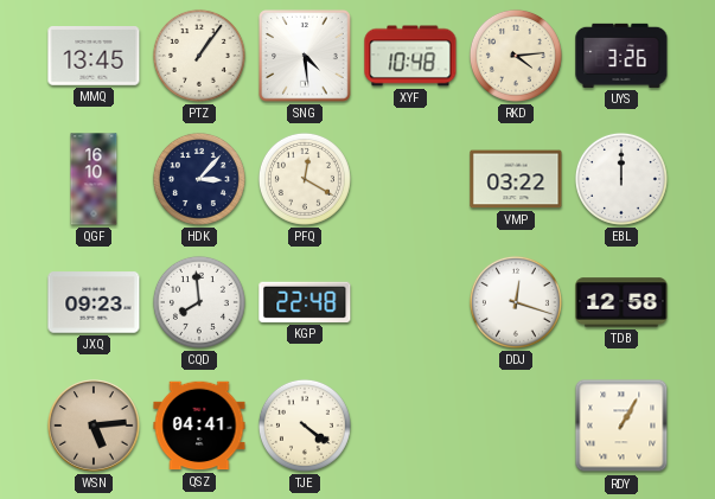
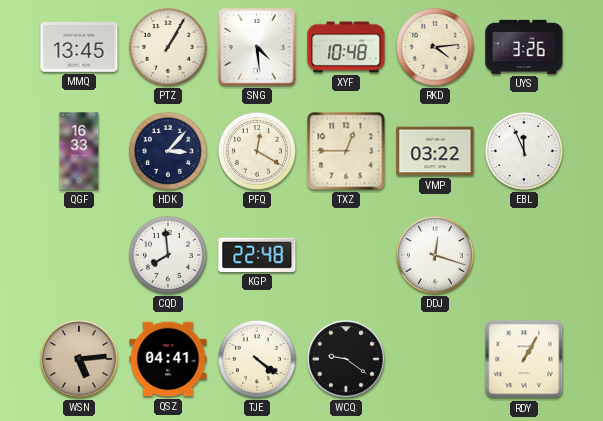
PTZ: 1:06 -> 1:05 (168, 47)
QGF: 16:10 -> 16:33 (79, 151)
TXZ: none -> 12:45 (346, 151)
EBL: 12:00 -> 11:56 (524, 151)
JXQ: 09:23 -> none (94, 302)
TDB: 12:58 -> none (621, 302)
WCQ: none -> 9:21 (346, 359)
